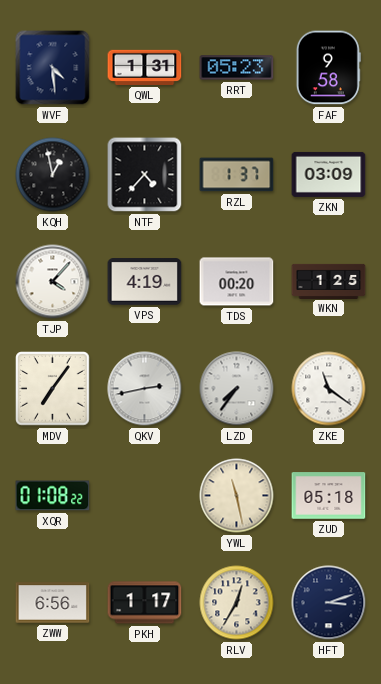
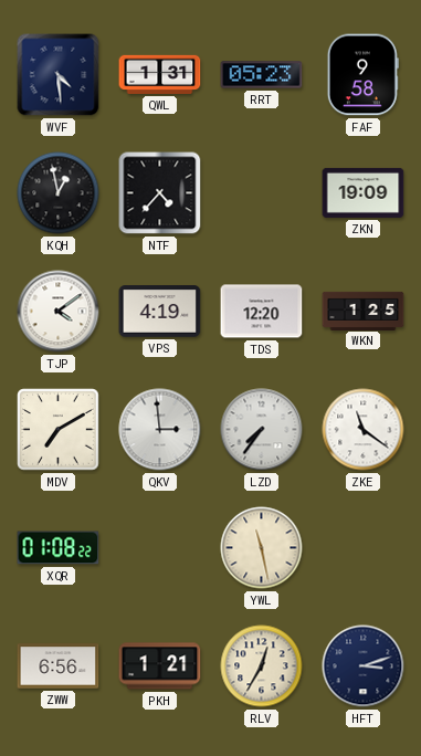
RZL: 1:37 -> none (237, 175)
ZKN: 03:09 -> 19:09 (364, 192)
TJP: 4:07 -> 4:09 (59, 312)
TDS: 00:20 -> 12:20 (262, 312)
MDV: 7:06 -> 7:10 (59, 430)
QKV: 2:43 -> 2:59 (160, 430)
ZUD: 05:18 -> none (329, 496)
PKH: 1:17 -> 1:21 (160, 666)
